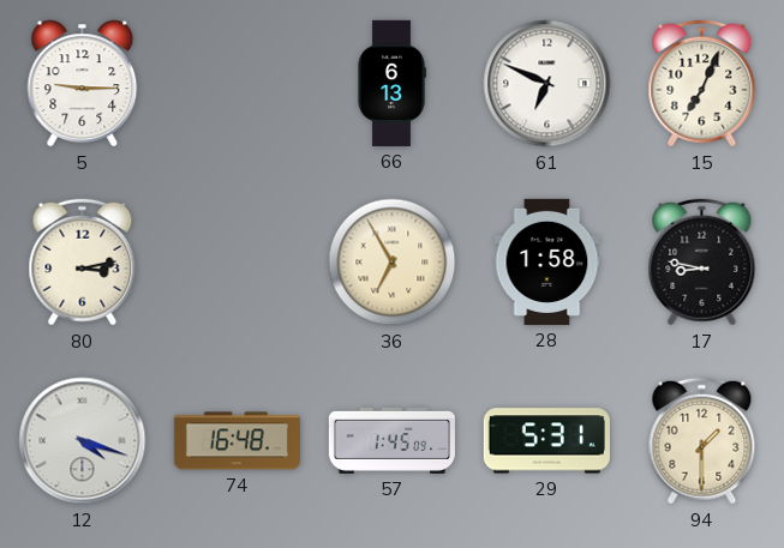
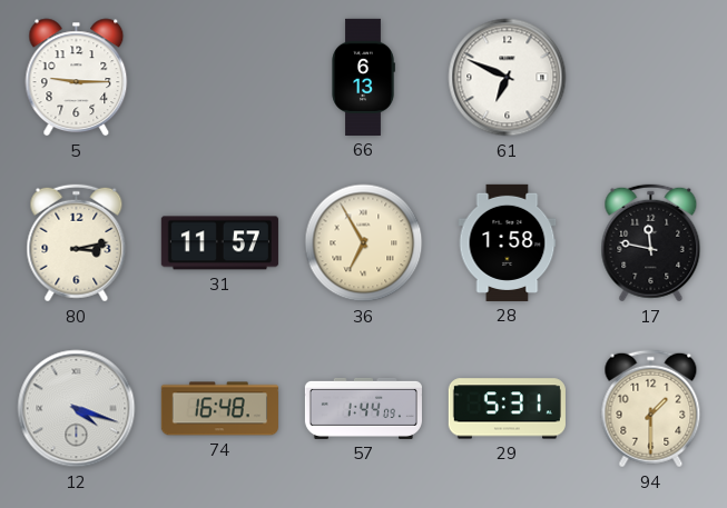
15: 7:04 -> none (702, 84)
31: none -> 11:57 (219, 243)
17: 8:47 -> 11:47 (651, 243)
57: 1:45 -> 1:44 (363, 408)
